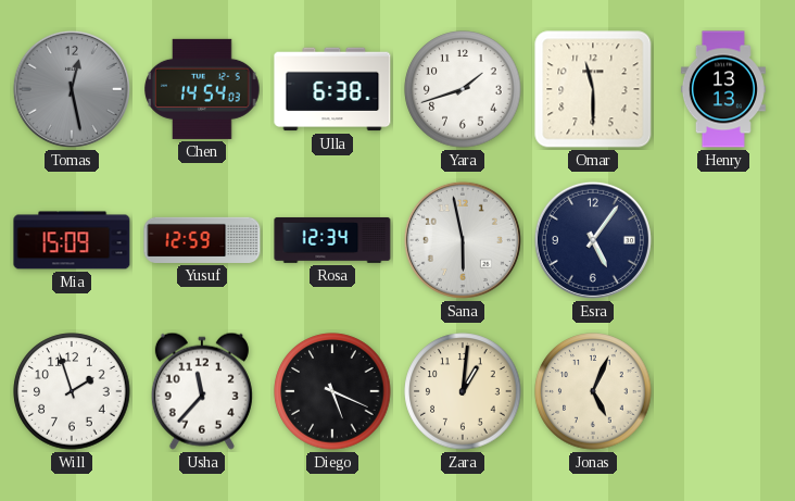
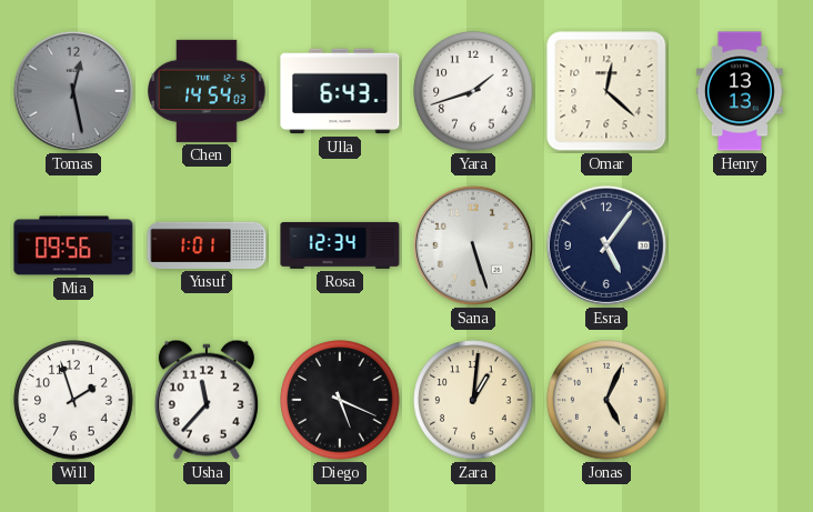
Ulla: 6:38 -> 6:43 (340, 91)
Omar: 11:30 -> 12:22 (606, 91)
Mia: 15:09 -> 09:56 (73, 245)
Yusuf: 12:59 -> 1:01 (207, 245)
Sana: 5:58 -> 5:27 (473, 245)
